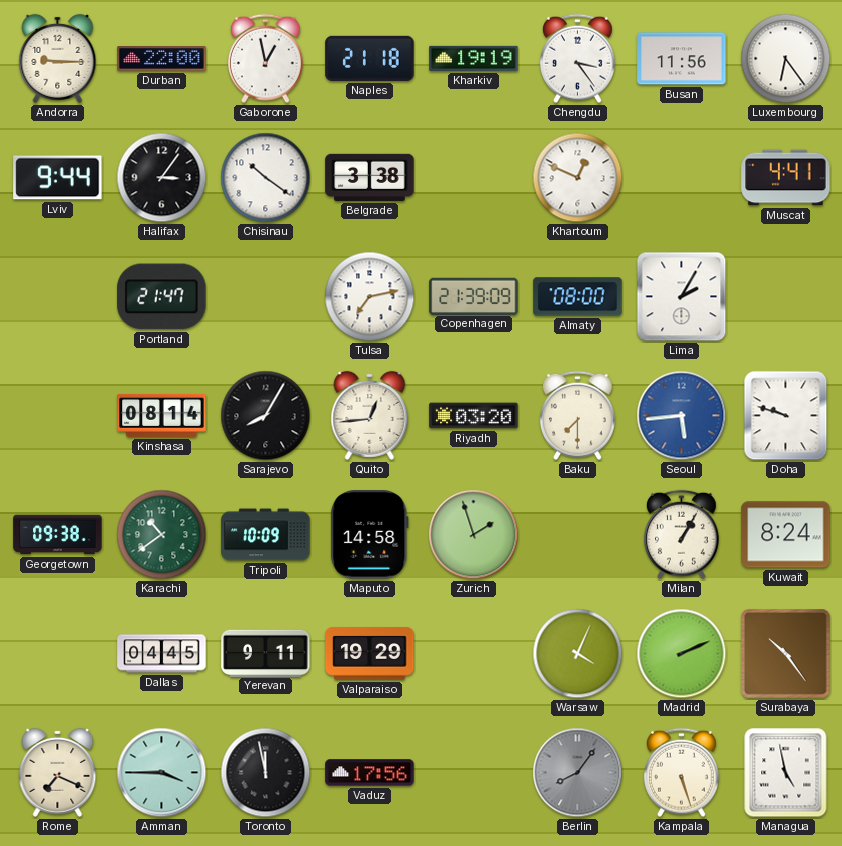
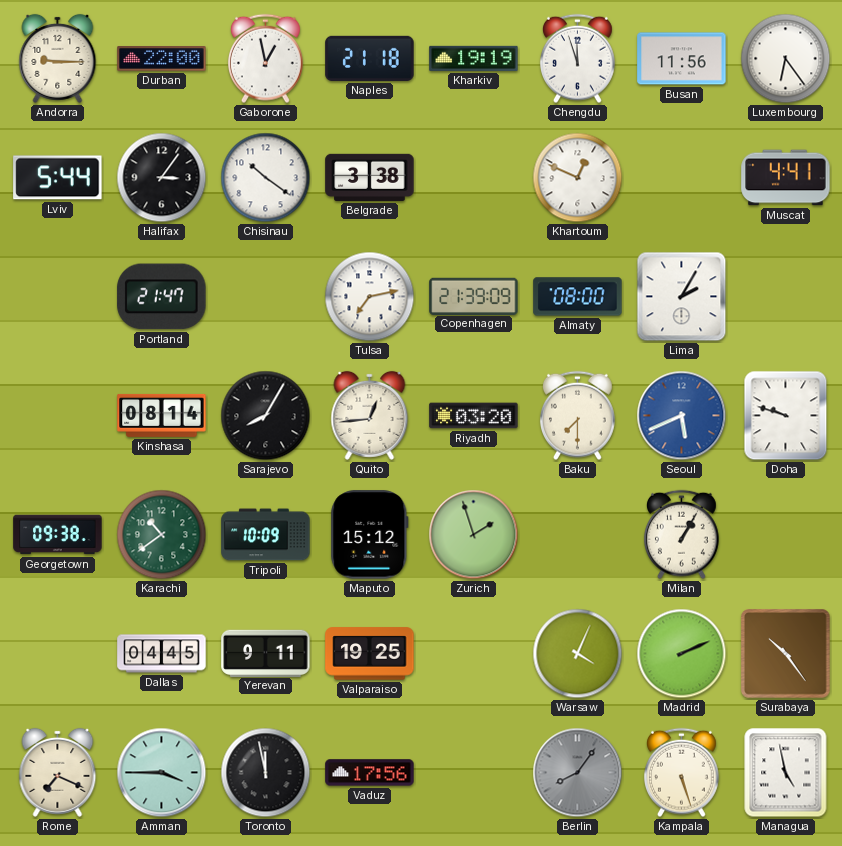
Chengdu: 3:24 -> 11:57 (578, 59)
Lviv: 9:44 -> 5:44 (58, 178)
Seoul: 5:44 -> 5:41 (682, 416)
Maputo: 14:58 -> 15:12 (370, 535)
Kuwait: 8:24 -> none (786, 535)
Valparaiso: 19:29 -> 19:25 (370, 654)
